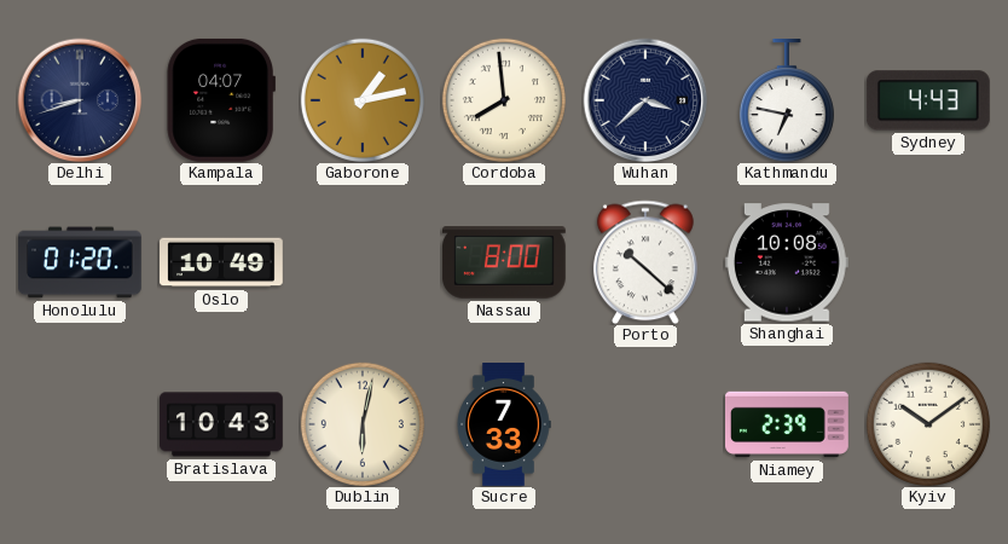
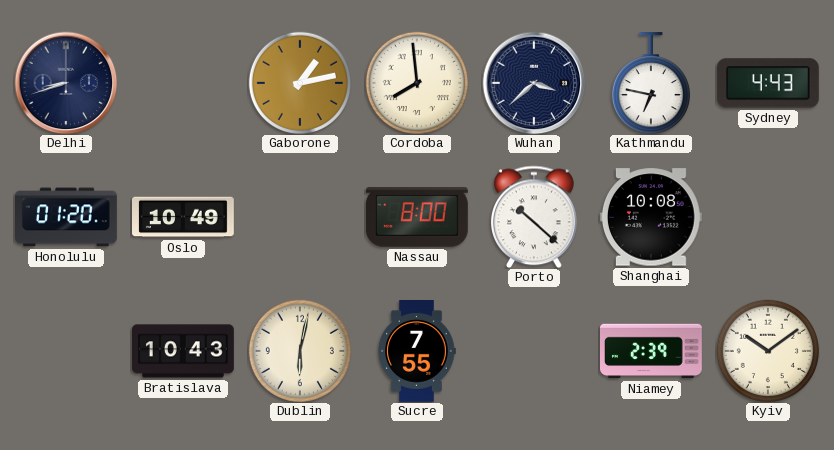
Kampala: 04:07 -> none (220, 100)
Sucre: 7:33 -> 7:55 (417, 352)
